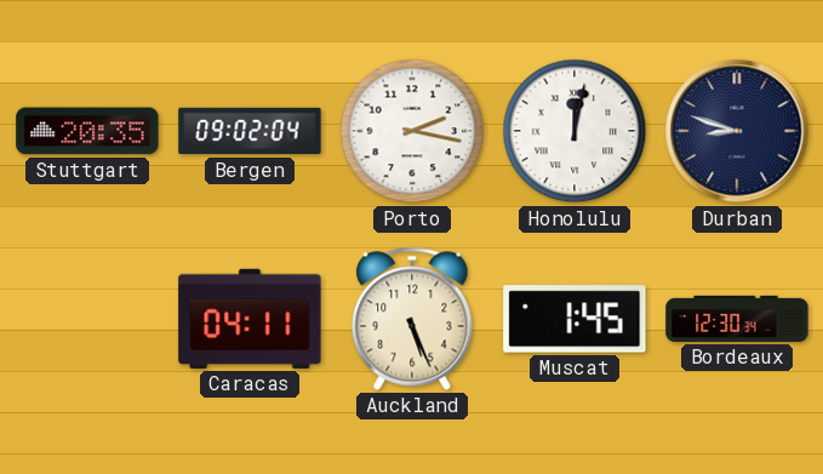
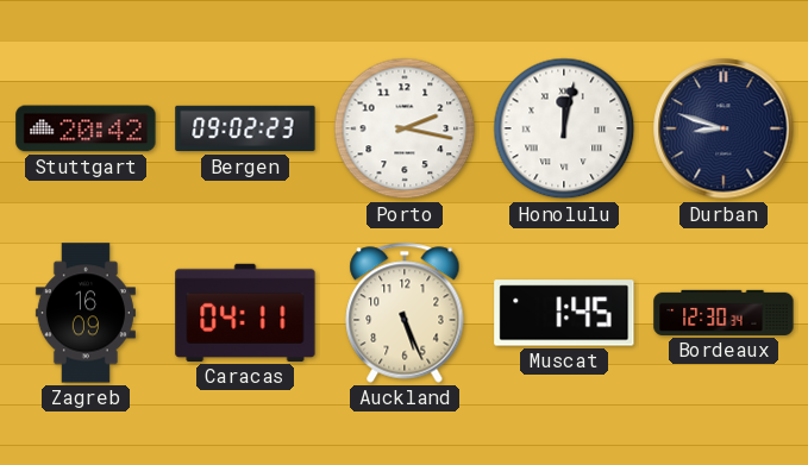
Stuttgart: 20:35 -> 20:42 (86, 128)
Bergen: 09:02:04 -> 09:02:23 (245, 128)
Zagreb: none -> 16:09 (86, 313)
